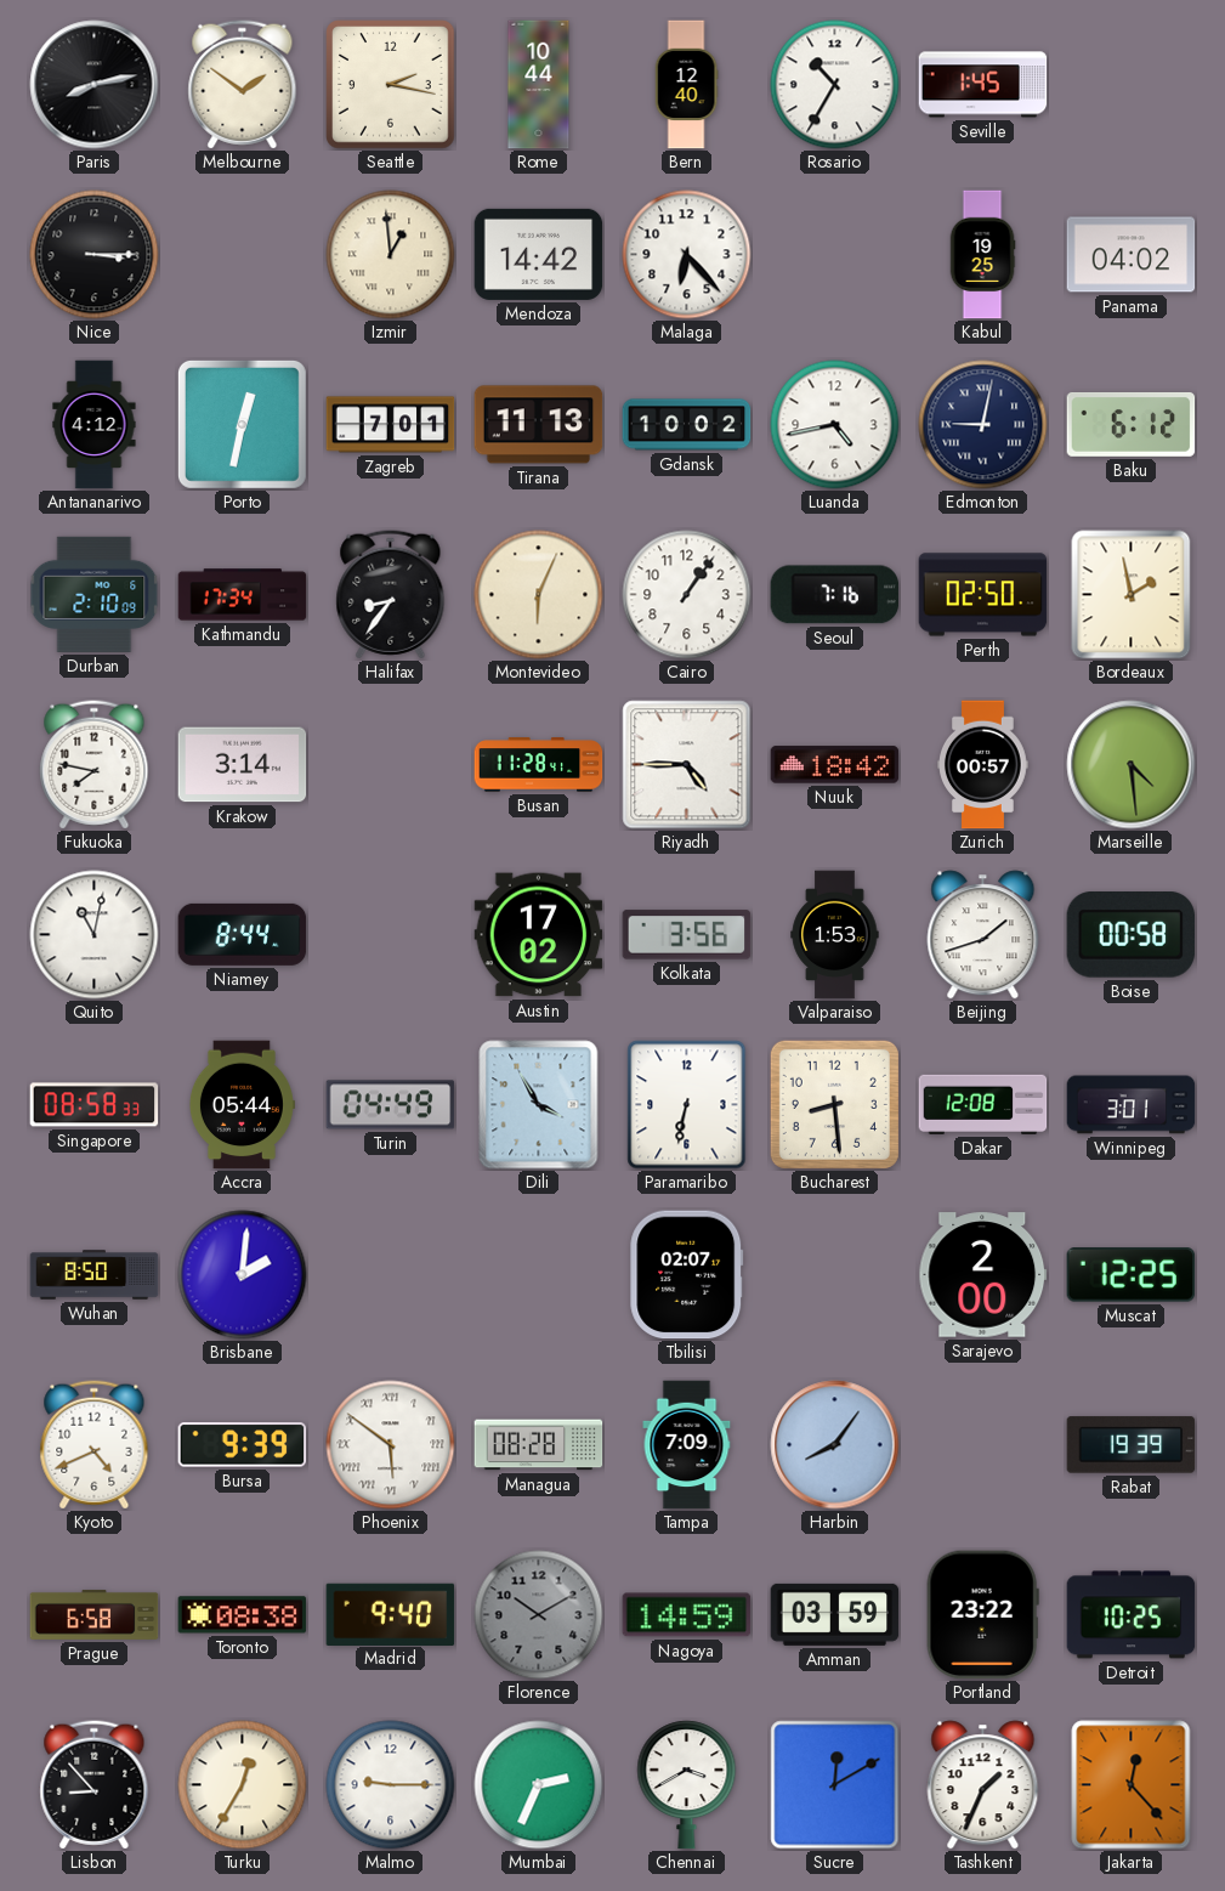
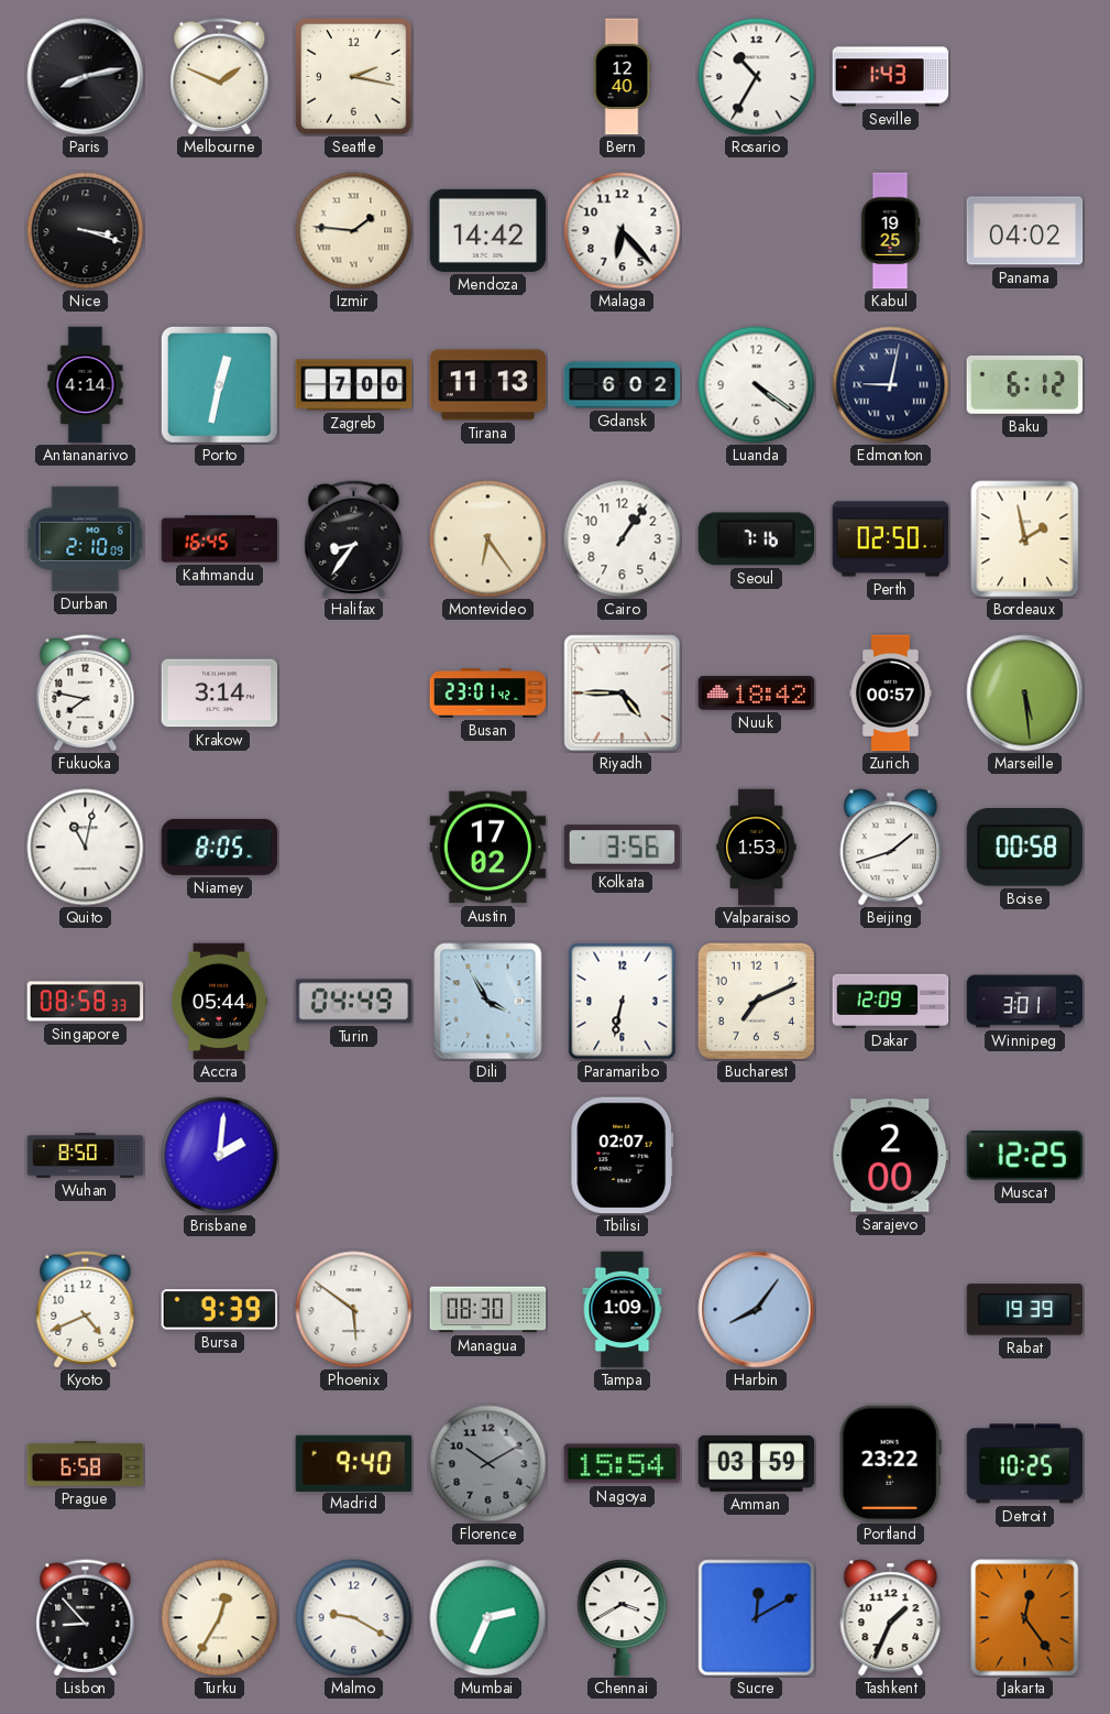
Melbourne: 1:51 -> 1:49 (220, 77)
Rome: 10:44 -> none (539, 85)
Seville: 1:45 -> 1:43 (891, 77)
Nice: 3:15 -> 3:18 (86, 231)
Izmir: 12:59 -> 1:46 (354, 231)
Antananarivo: 4:12 -> 4:14 (86, 385)
Zagreb: 7:01 -> 7:00 (354, 385)
Gdansk: 10:02 -> 6:02 (623, 385)
Luanda: 4:43 -> 4:21 (757, 385)
Kathmandu: 17:34 -> 16:45 (220, 539)
Montevideo: 6:04 -> 6:24 (488, 539)
Busan: 11:28 -> 23:01 (488, 694)
Marseille: 4:29 -> 5:29 (1025, 694)
Niamey: 8:44 -> 8:05 (220, 847)
Bucharest: 8:29 -> 7:11 (756, 1001)
Dakar: 12:08 -> 12:09 (891, 1001)
Phoenix numerals: Roman -> Arabic (354, 1310)
Managua: 08:28 -> 08:30 (488, 1310)
Tampa: 7:09 -> 1:09 (623, 1310)
Toronto: 08:38 -> none (243, 1615)
Nagoya: 14:59 -> 15:54 (623, 1464)
Malmo: 9:15 -> 9:20 (354, 1618)
Jakarta: 12:23 -> 12:24 (1025, 1618)
